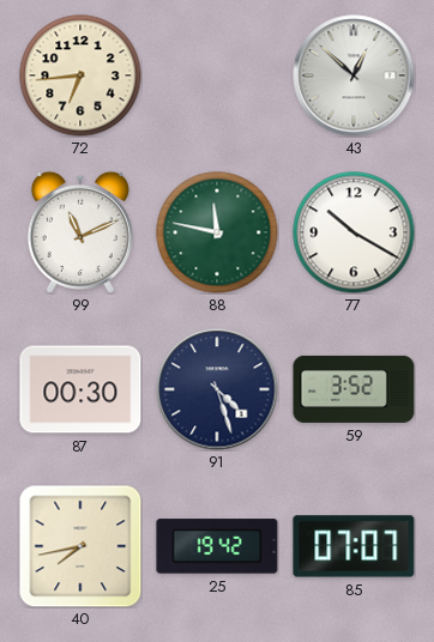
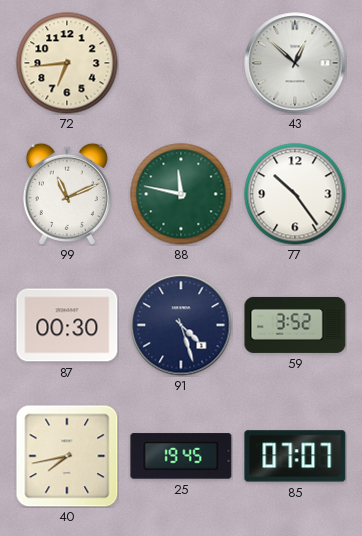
77: 10:20 -> 10:24 (295, 194)
25: 19:42 -> 19:45 (181, 456)
